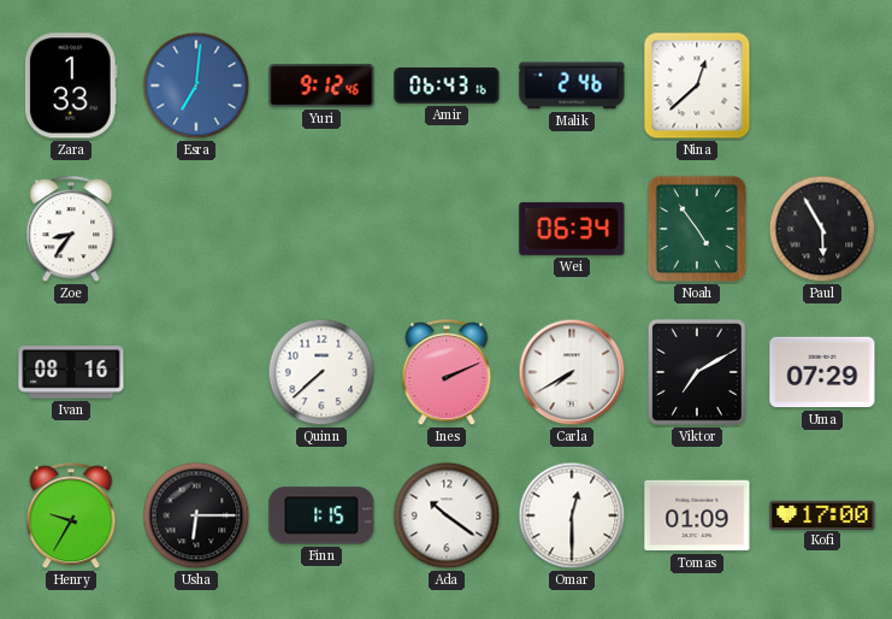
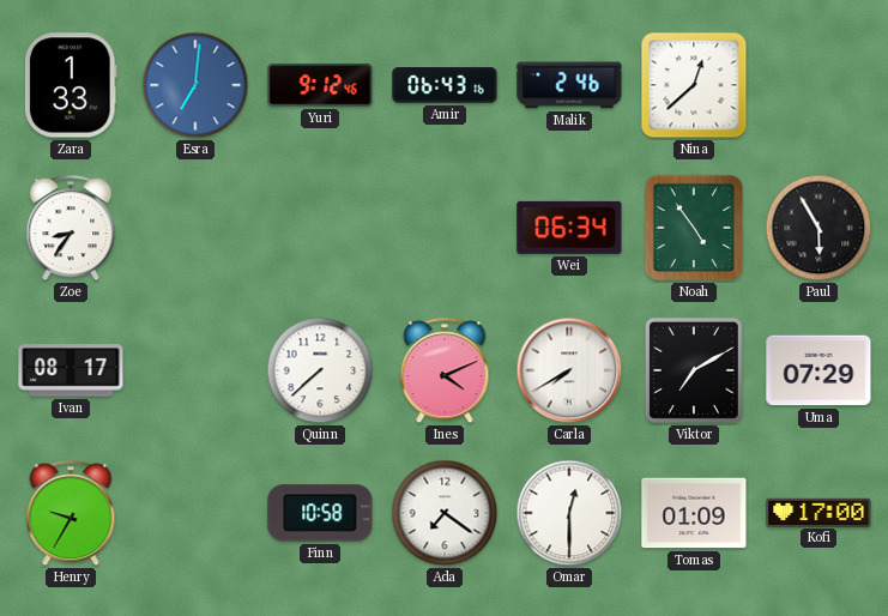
Ivan: 08:16 -> 08:17 (71, 370)
Ines: 2:11 -> 4:11 (445, 372)
Usha: 6:15 -> none (196, 515)
Finn: 1:15 -> 10:58 (320, 513)
Ada: 10:21 -> 7:21 (445, 513)
